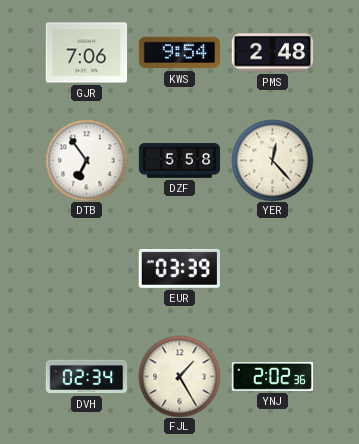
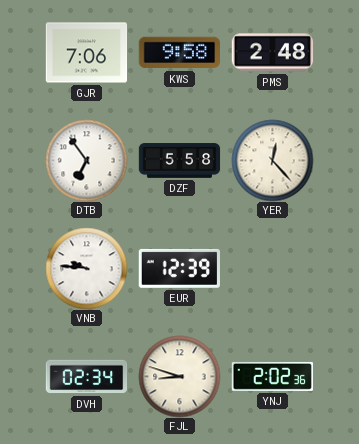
KWS: 9:54 -> 9:58 (179, 53)
VNB: none -> 9:46 (86, 268)
EUR: 03:39 -> 12:39 (179, 268)
FJL: 1:25 -> 8:48 (179, 376)
